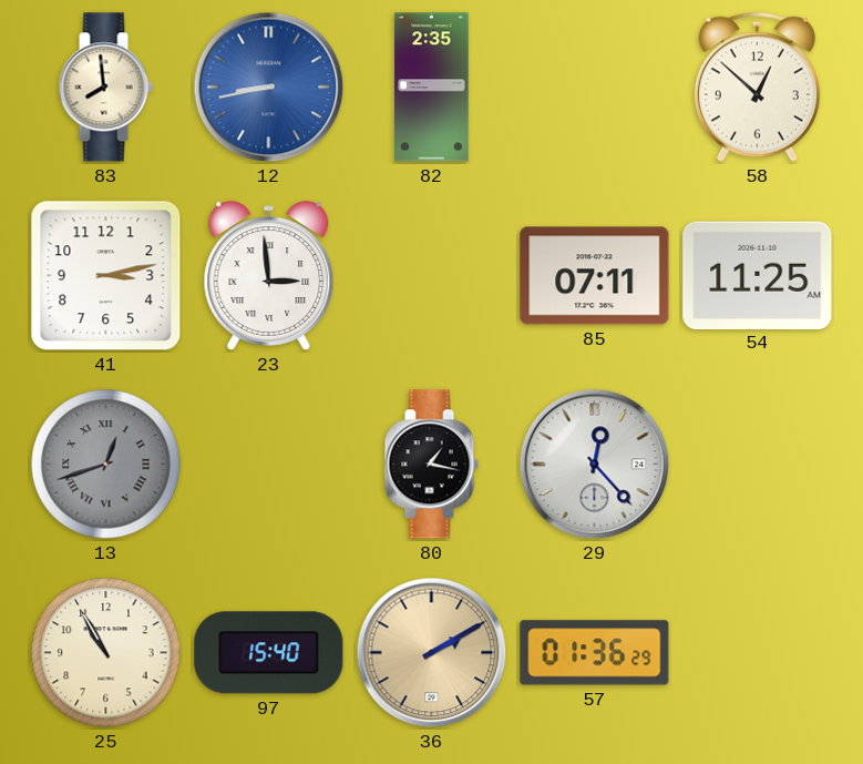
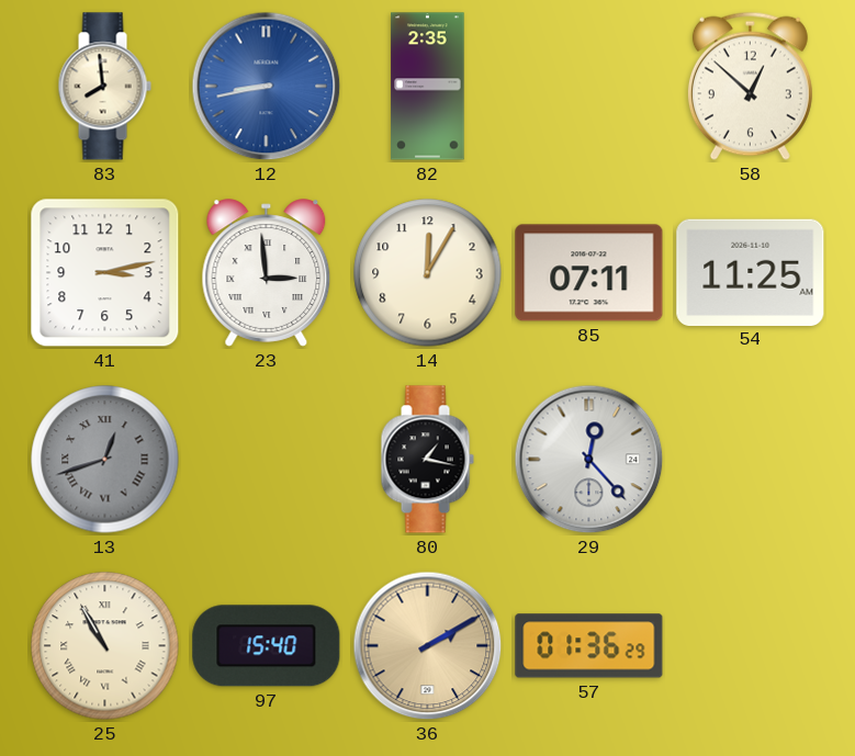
14: none -> 12:05 (428, 273)
25 numerals: Arabic -> Roman (105, 646)
